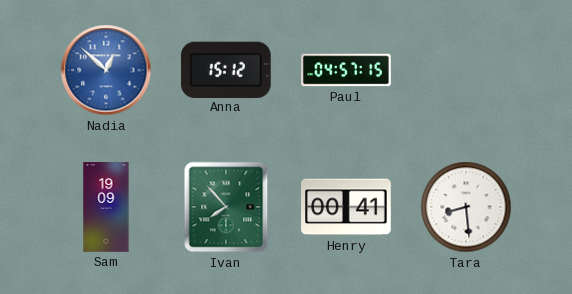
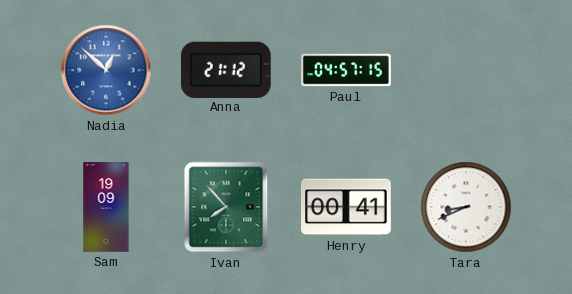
Anna: 15:12 -> 21:12 (226, 69)
Tara: 8:29 -> 8:41 (466, 207)
